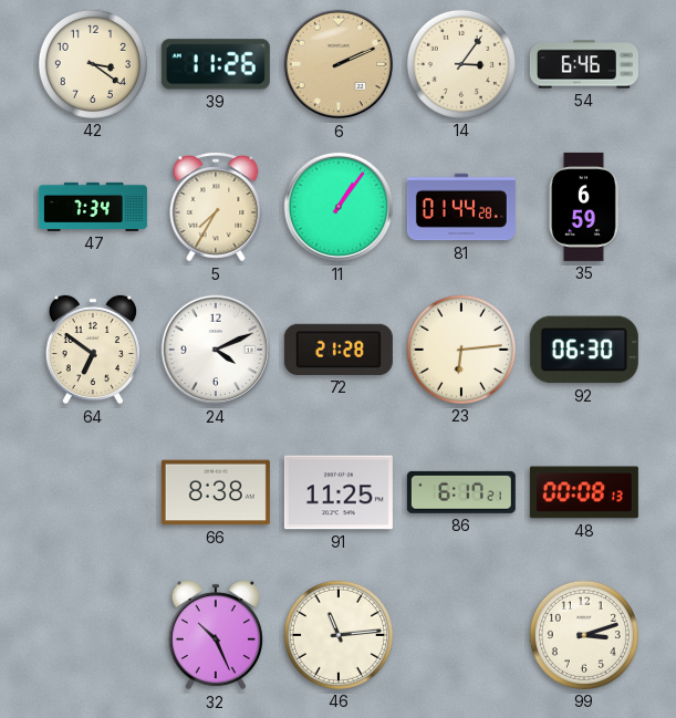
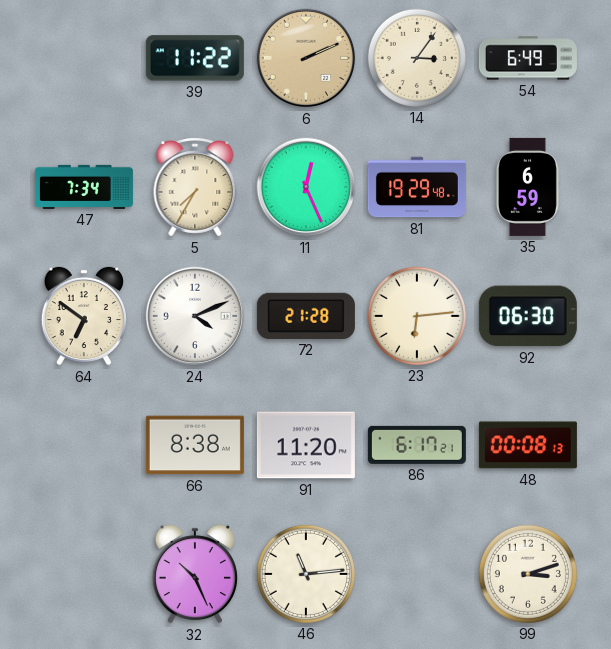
42: 3:21 -> none (93, 64)
39: 11:26 -> 11:22 (195, 58)
54: 6:46 -> 6:49 (528, 58)
11: 1:06 -> 12:26 (306, 187)
81: 01:44 -> 19:29 (417, 187)
91: 11:25 -> 11:20 (306, 445)
